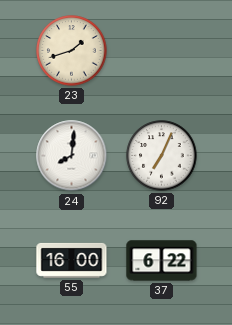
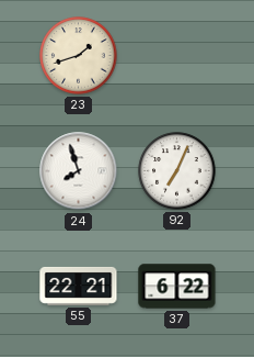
24: 8:01 -> 7:57 (79, 171)
55: 16:00 -> 22:21 (79, 286)
